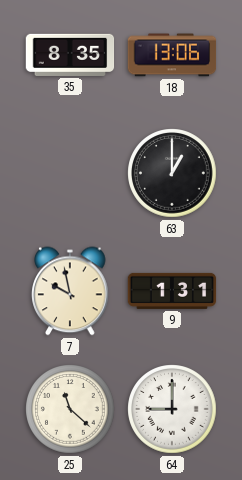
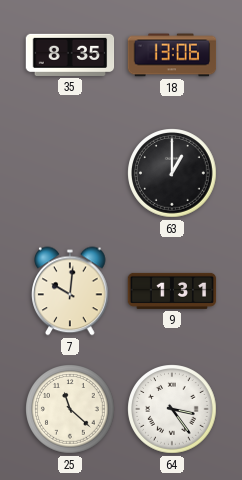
7: 9:58 -> 10:01 (70, 291)
64: 9:00 -> 3:24 (172, 409)
